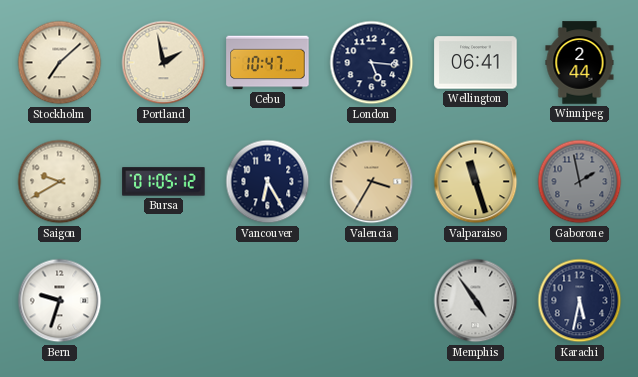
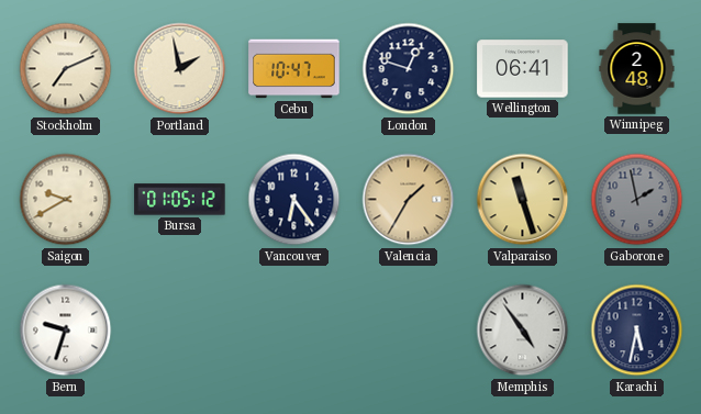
Stockholm: 7:08 -> 7:11 (66, 69)
London: 5:16 -> 12:48 (409, 69)
Winnipeg: 2:44 -> 2:48 (637, 69)
Vancouver: 6:25 -> 6:24 (294, 200)
Valencia: 3:35 -> 1:35 (409, 200)
